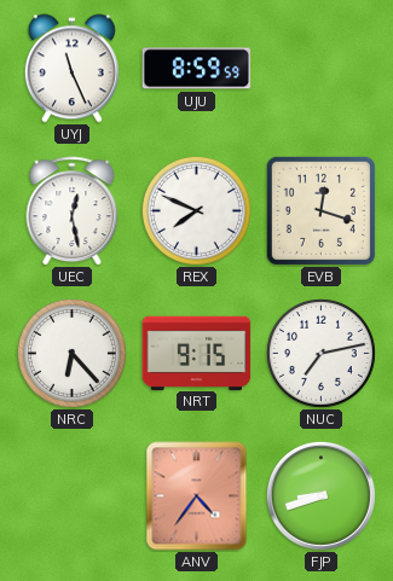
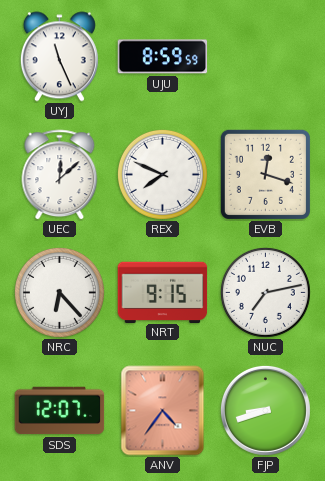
UEC: 12:28 -> 12:08 (60, 175)
SDS: none -> 12:07 (60, 411)
